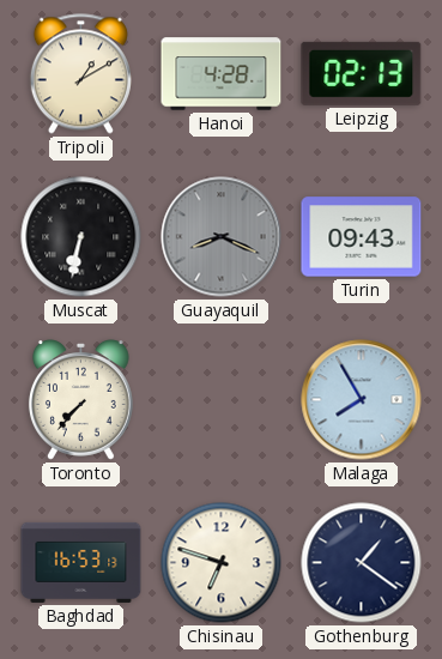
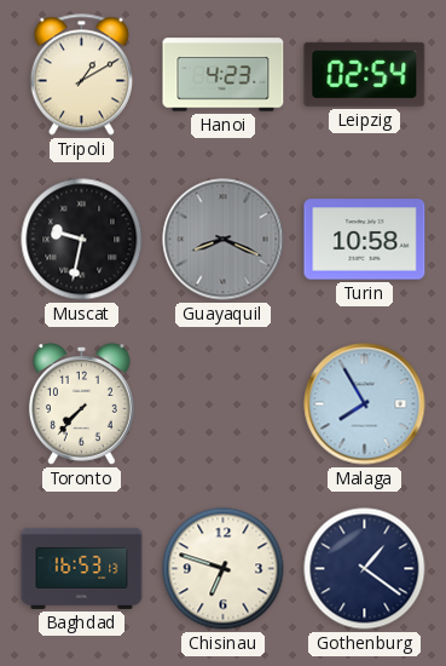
Hanoi: 4:28 -> 4:23 (224, 75)
Leipzig: 02:13 -> 02:54 (365, 74)
Muscat: 6:32 -> 9:32 (82, 240)
Turin: 09:43 -> 10:58 (365, 240)
